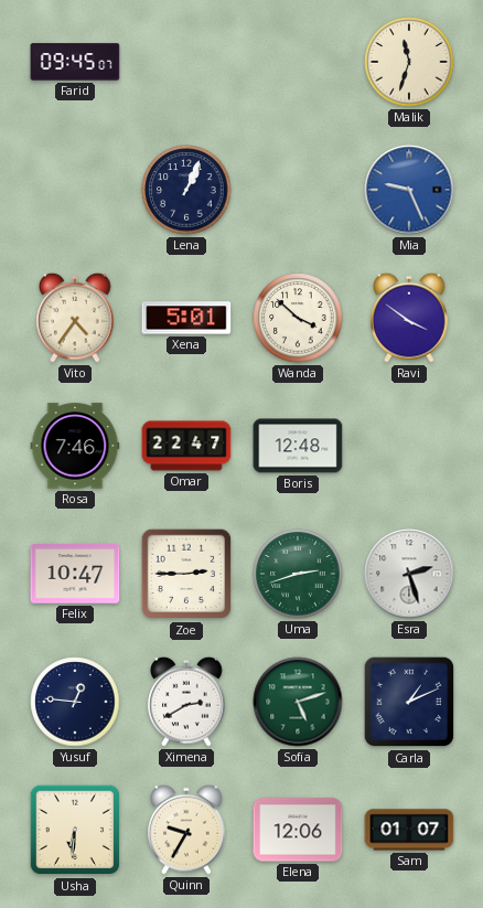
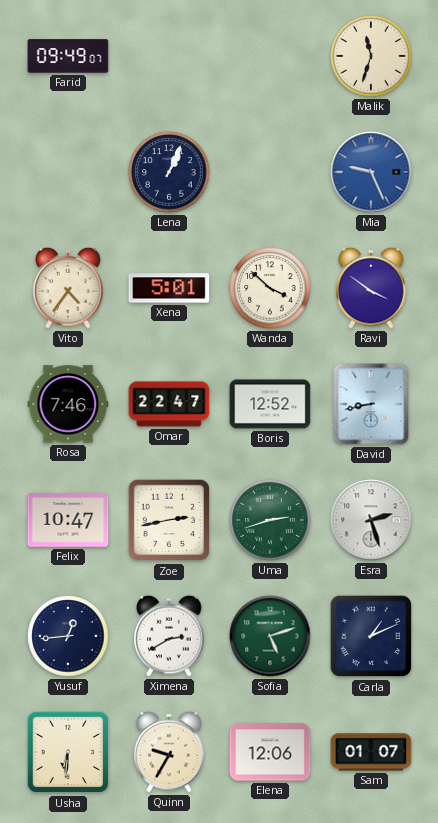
Farid: 09:45 -> 09:49 (68, 56)
Boris: 12:48 -> 12:52 (270, 404)
David: none -> 8:43 (371, 404)
Zoe: 2:45 -> 2:43 (169, 520)
Yusuf: 12:46 -> 12:44 (68, 636)
